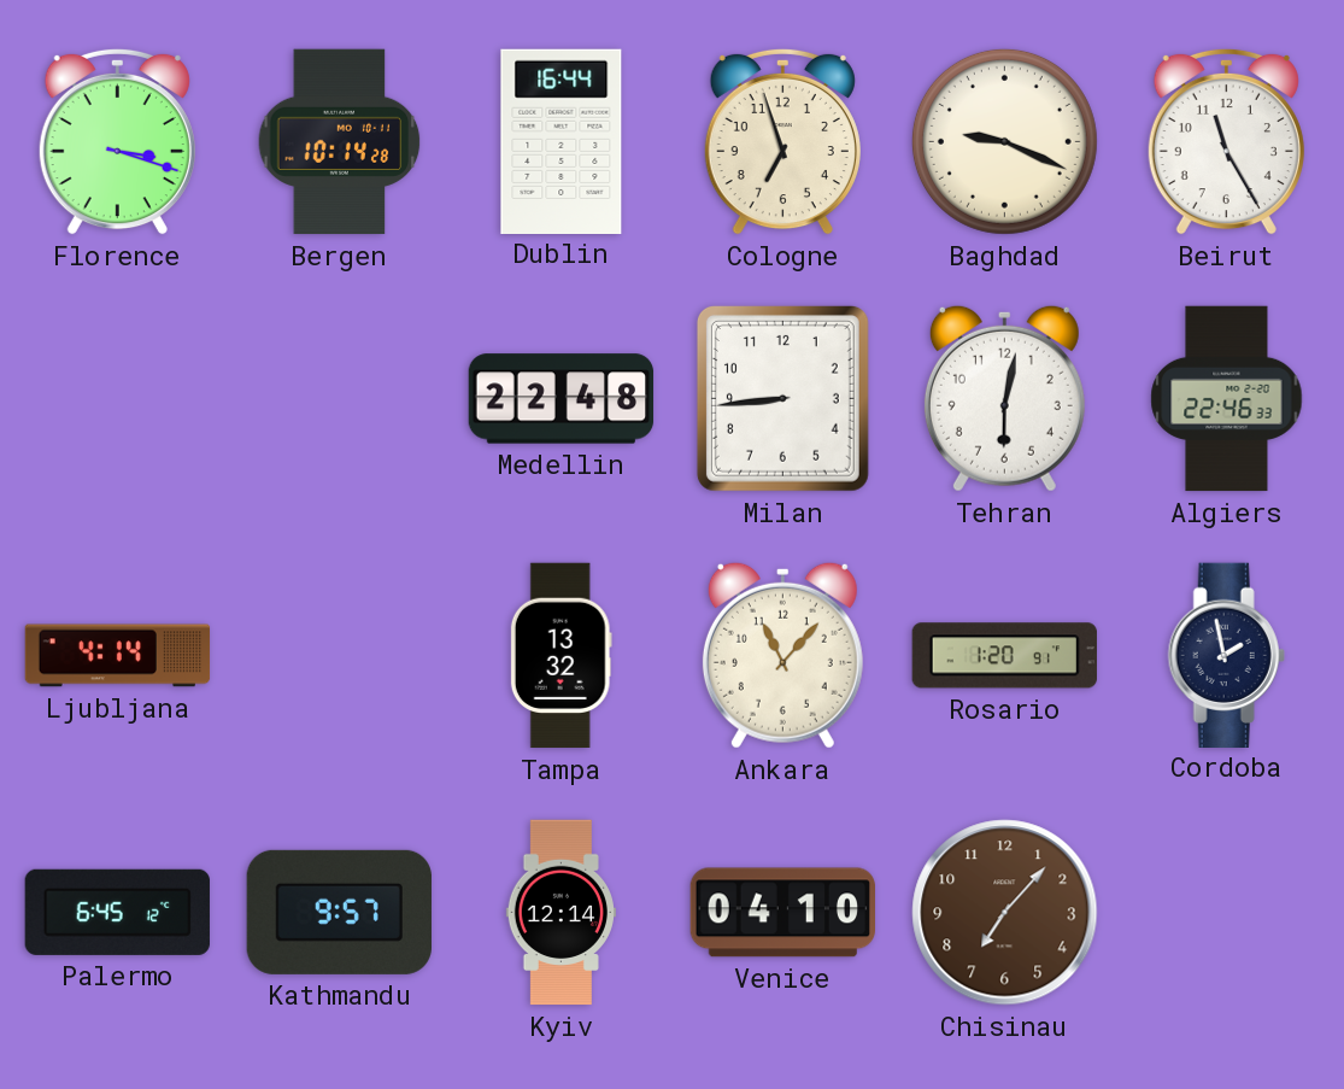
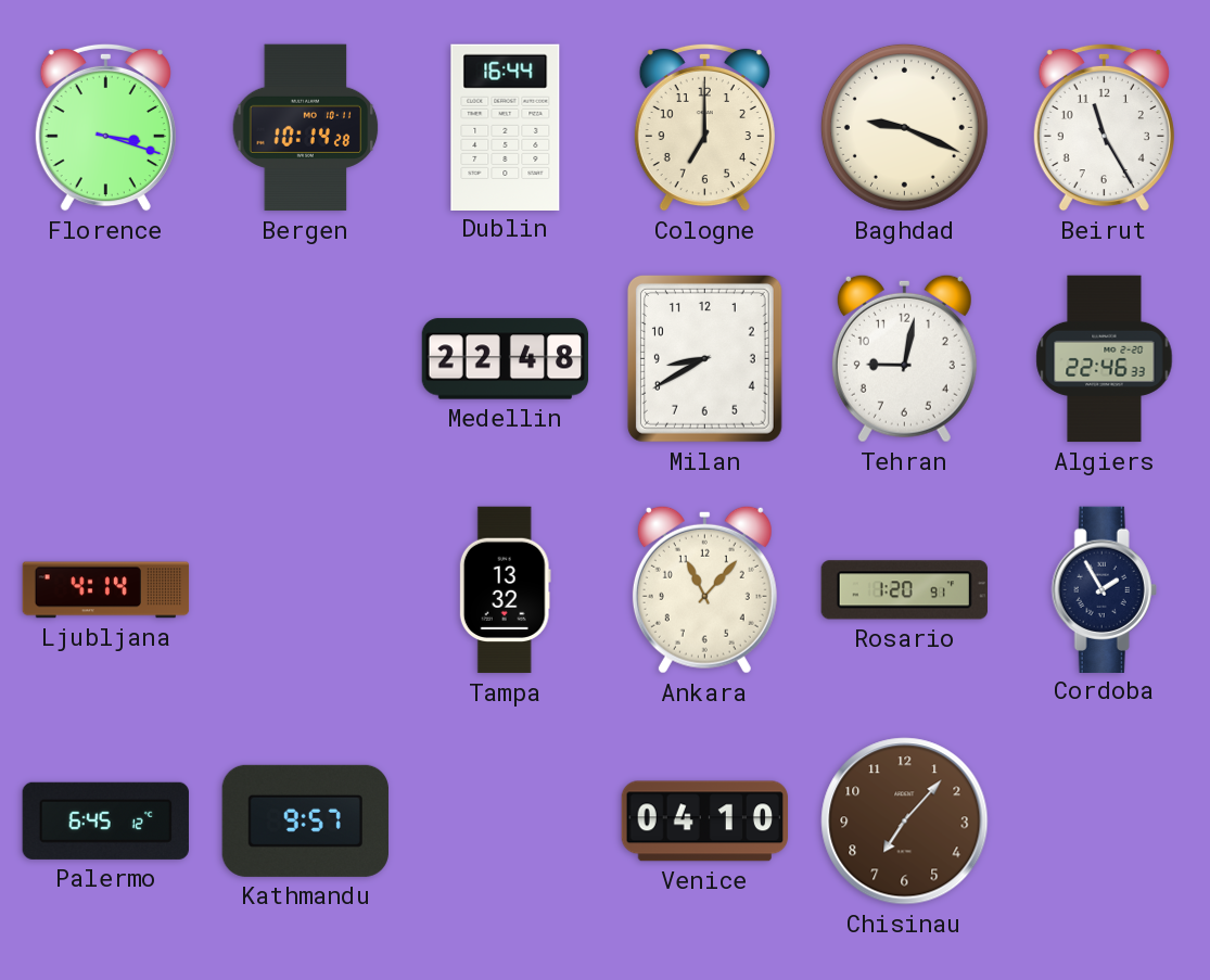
Cologne: 6:57 -> 7:00 (704, 127)
Milan: 8:44 -> 8:40 (704, 358)
Tehran: 6:02 -> 9:02 (904, 358)
Cordoba: 1:58 -> 1:55 (1104, 589)
Kyiv: 12:14 -> none (561, 913)
